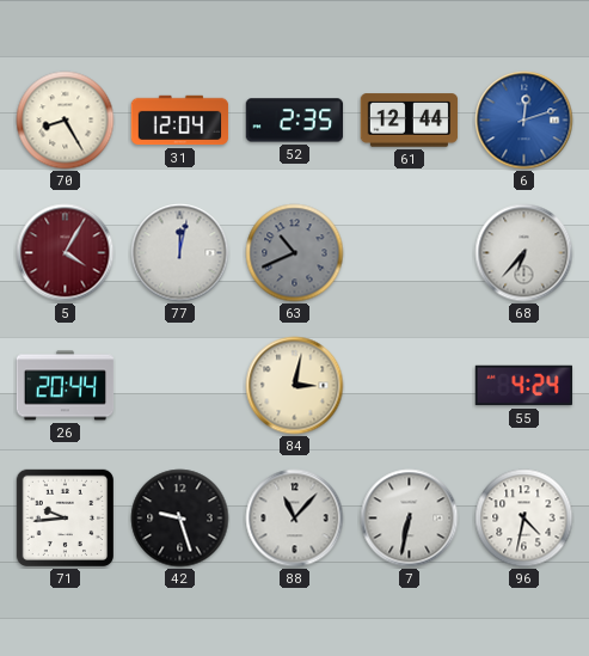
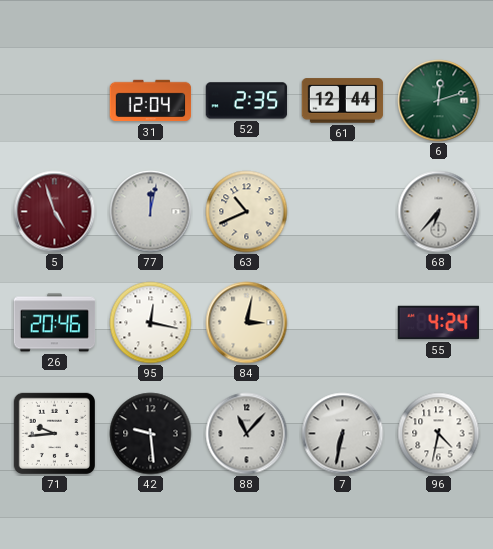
70: 8:25 -> none (66, 121)
6 dial: blue -> green (439, 101)
5: 4:05 -> 4:57 (55, 212)
63 dial: grey -> cream (247, 212)
26: 20:44 -> 20:46 (55, 323)
95: none -> 12:17 (151, 323)
42: 9:27 -> 9:29 (151, 434)
